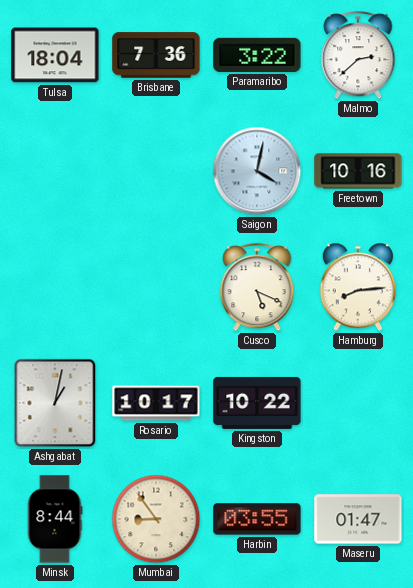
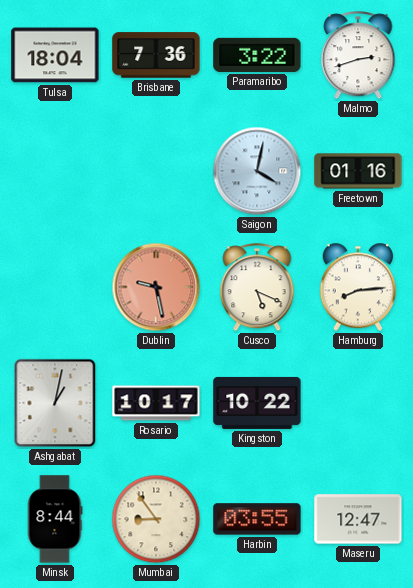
Malmo: 2:38 -> 2:42 (358, 56)
Freetown: 10:16 -> 01:16 (358, 171)
Dublin: none -> 9:28 (156, 287)
Maseru: 01:47 -> 12:47 (358, 519)
